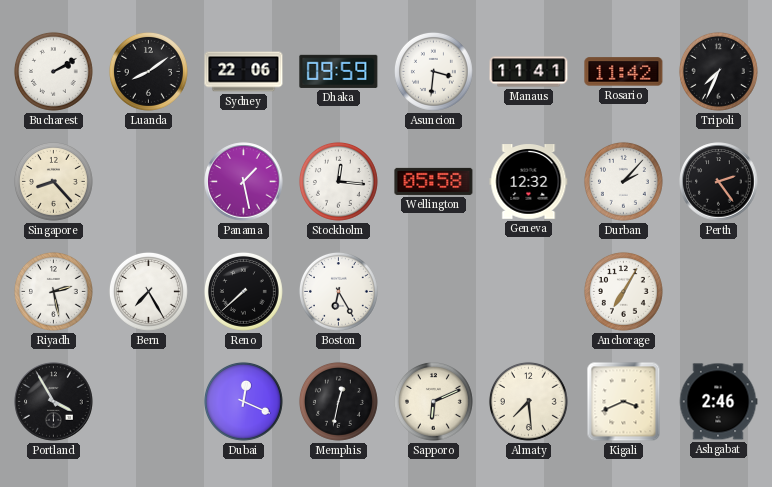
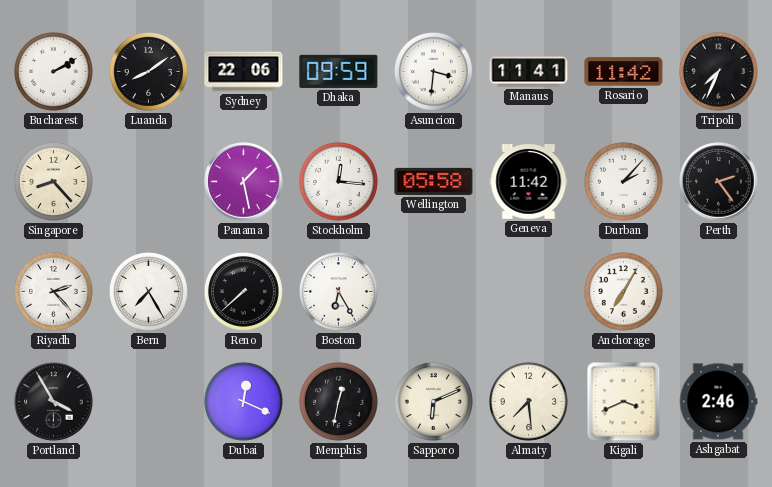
Geneva: 12:32 -> 11:42 (529, 182)
Riyadh: 2:28 -> 2:23 (53, 291)
